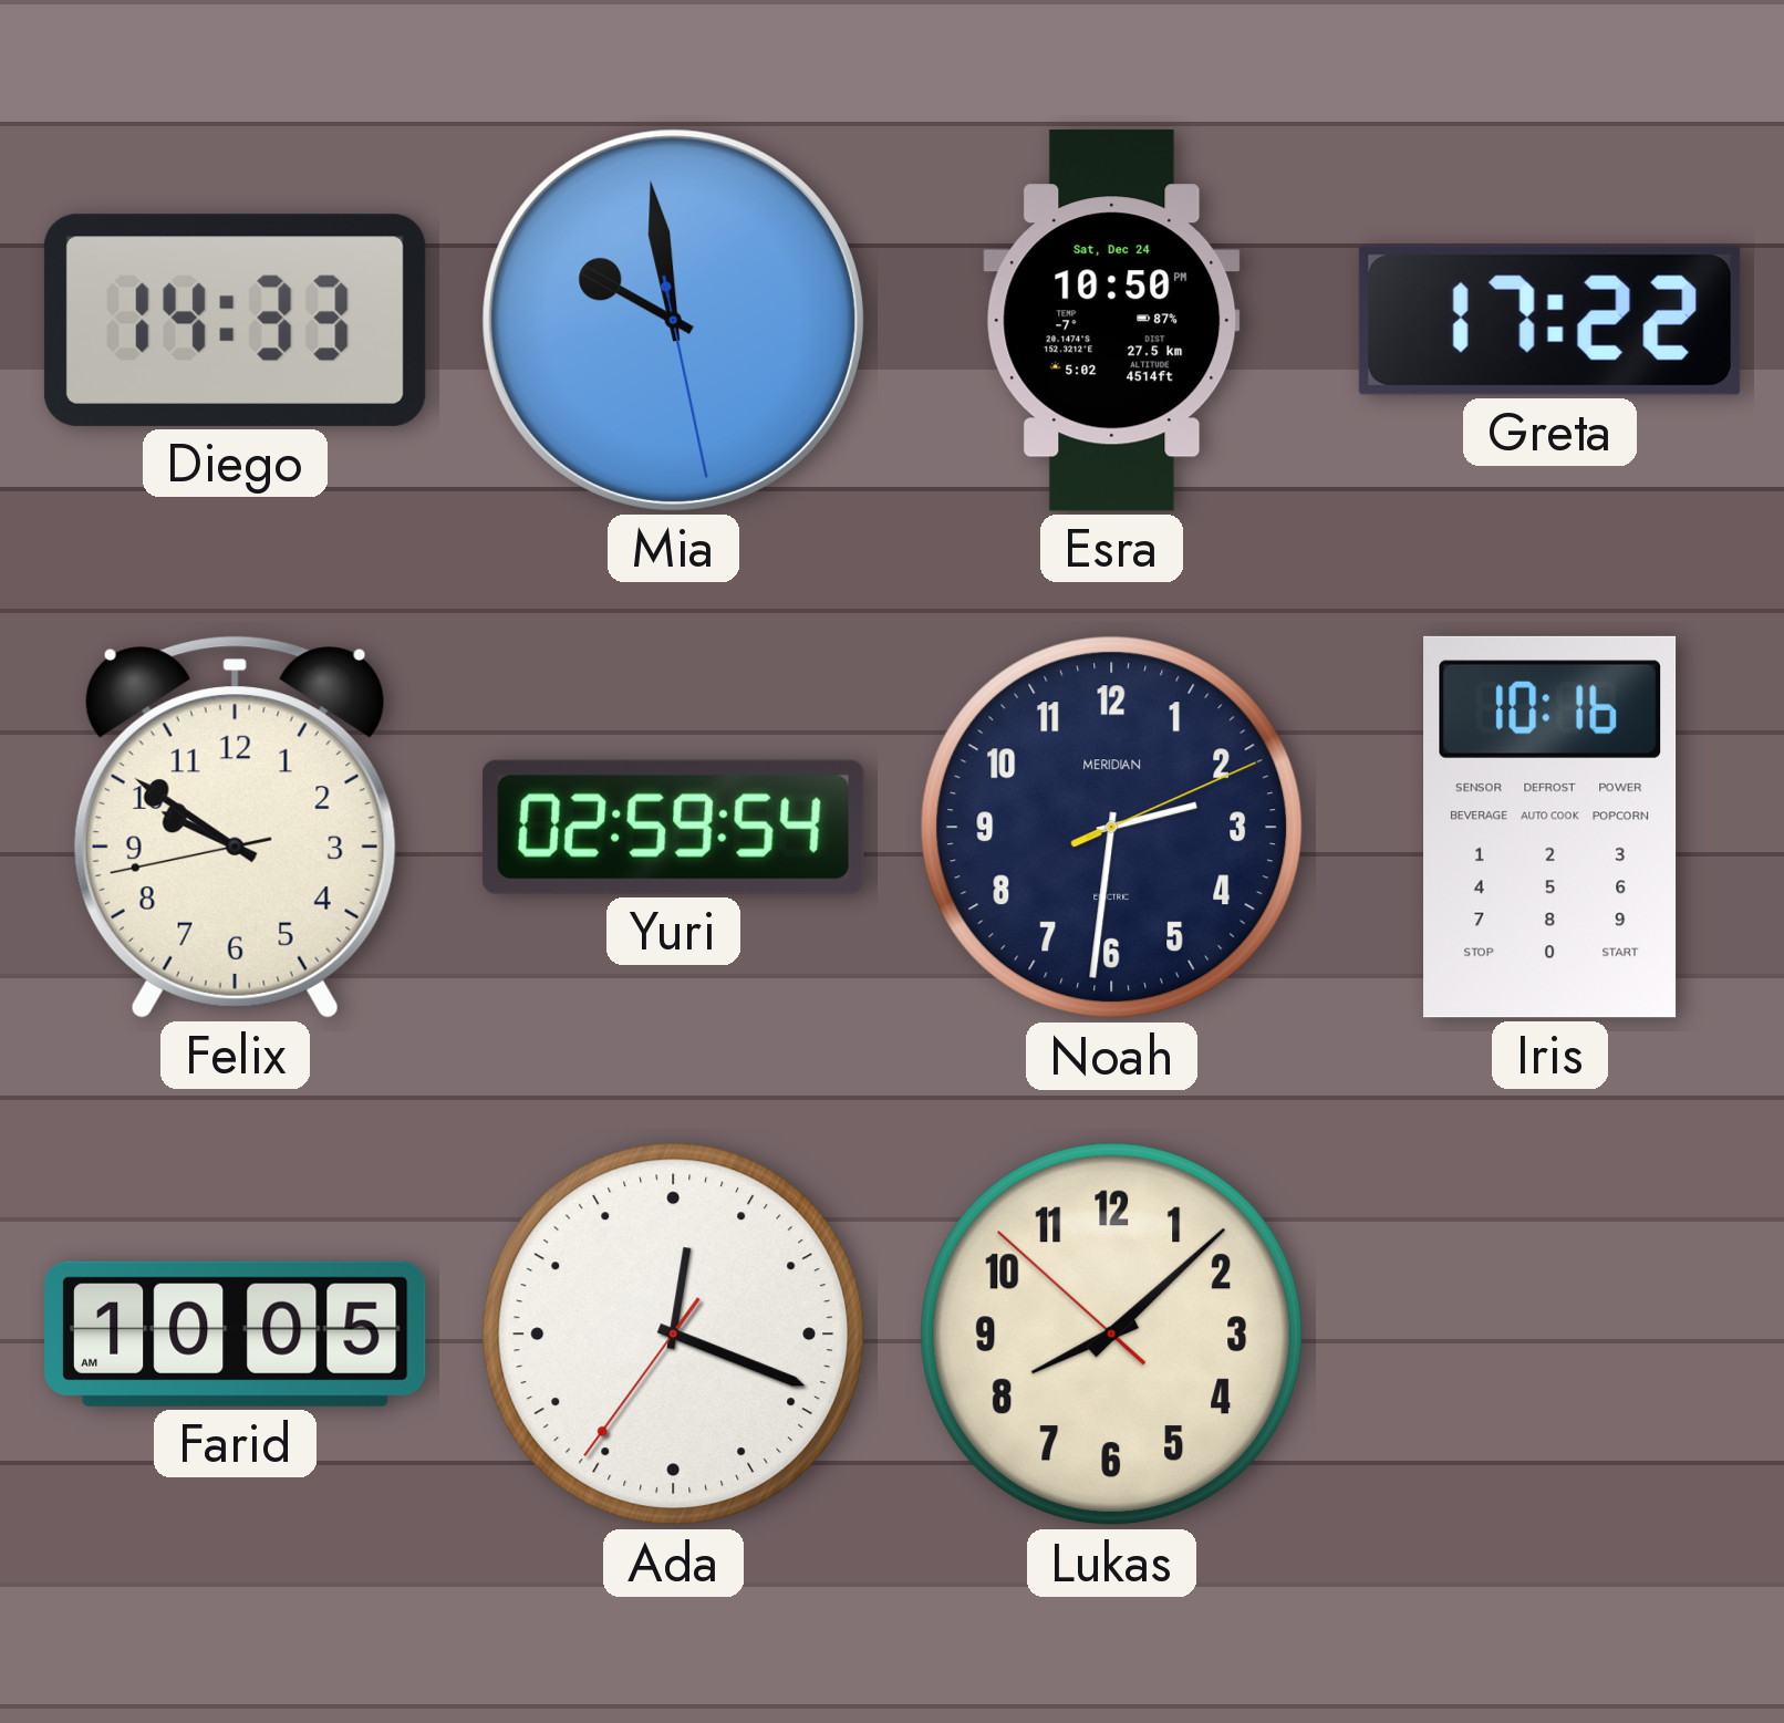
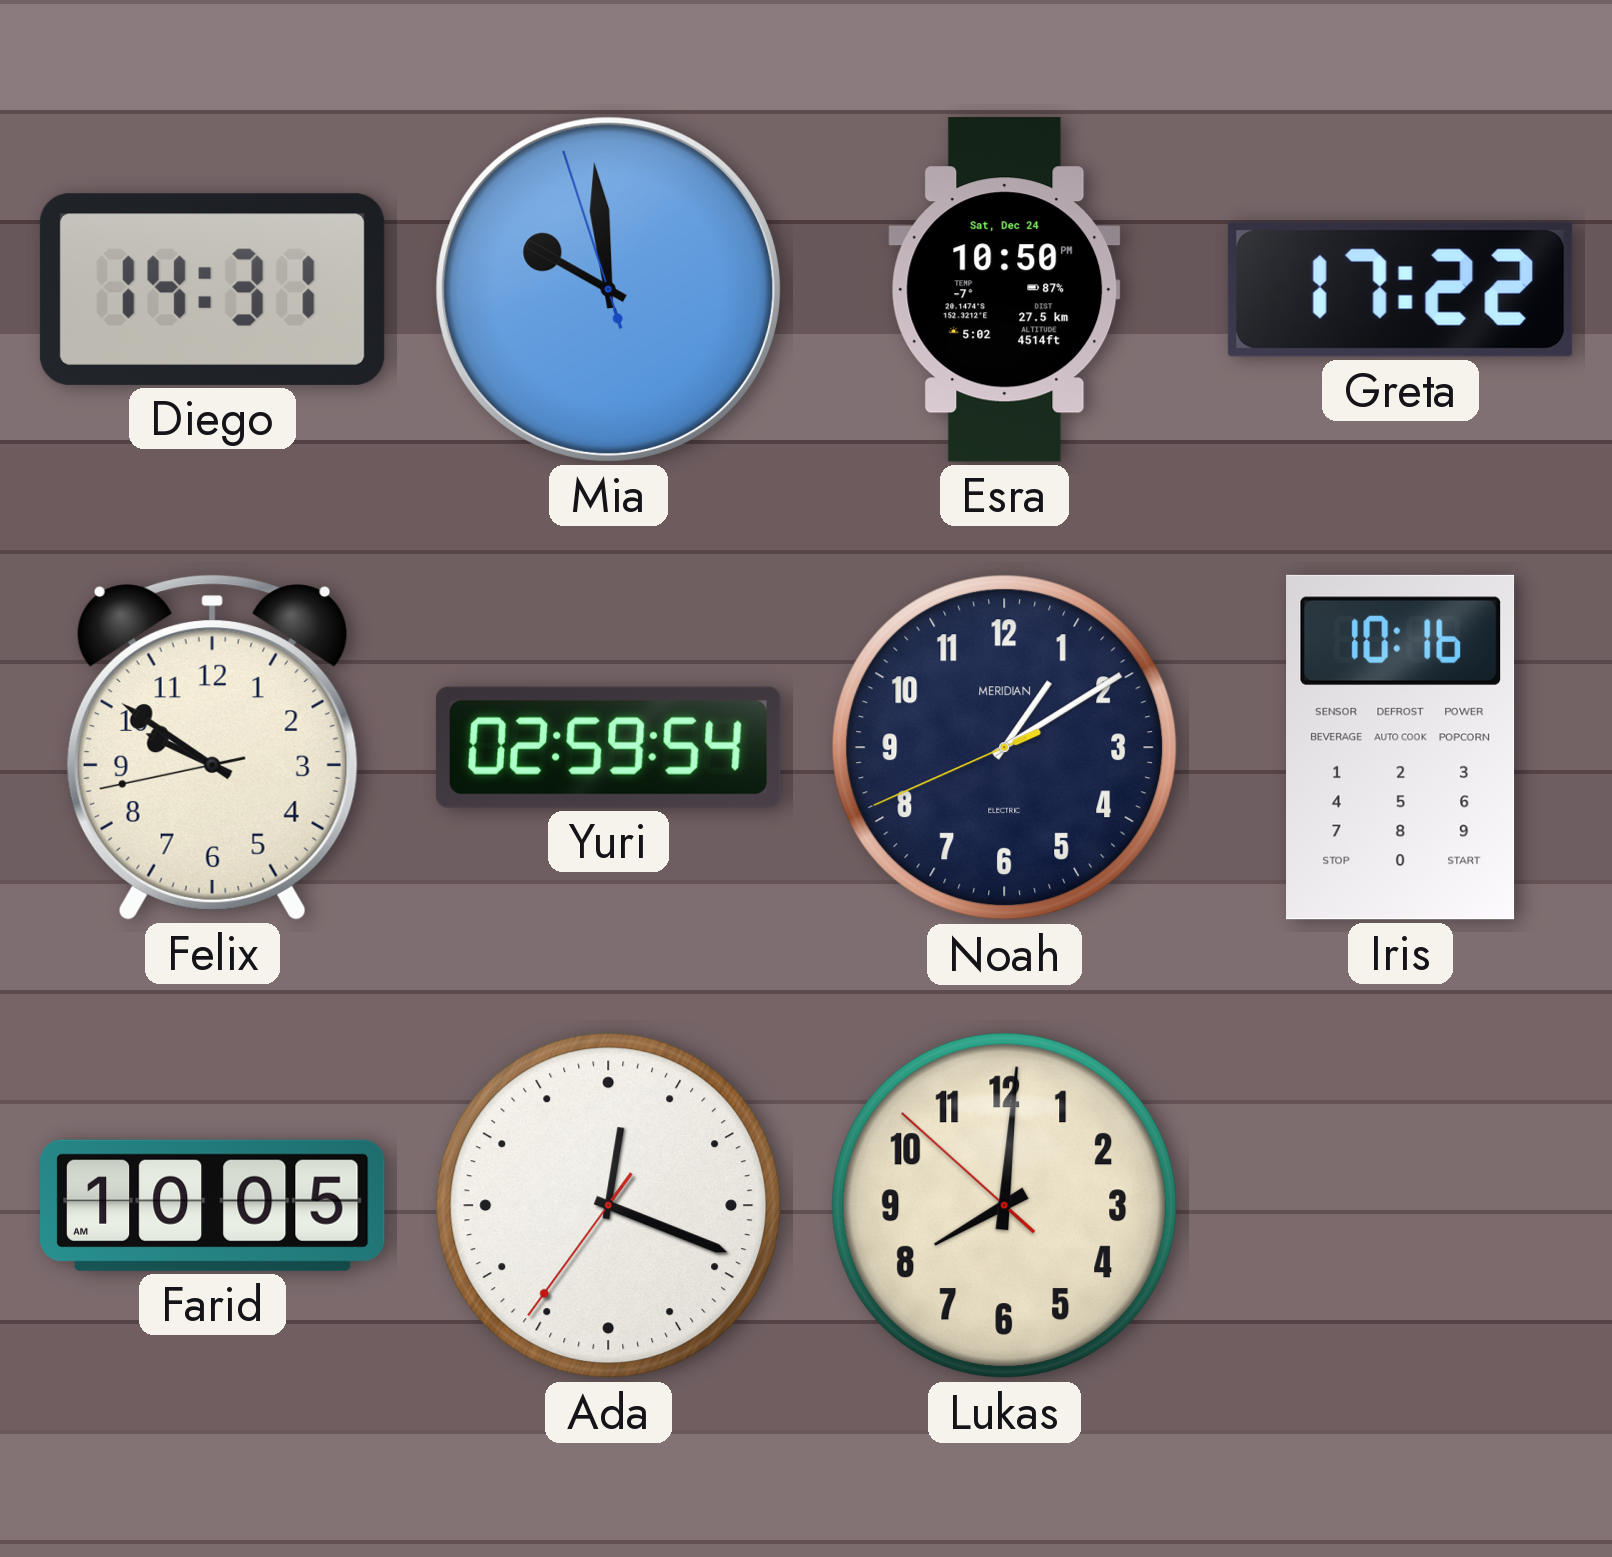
Diego: 14:33 -> 14:31 (212, 289)
Mia: 9:58:28 -> 9:58:57 (608, 289)
Noah: 2:31 -> 1:09 (1005, 748)
Lukas: 8:07 -> 8:00 (1005, 1206)
